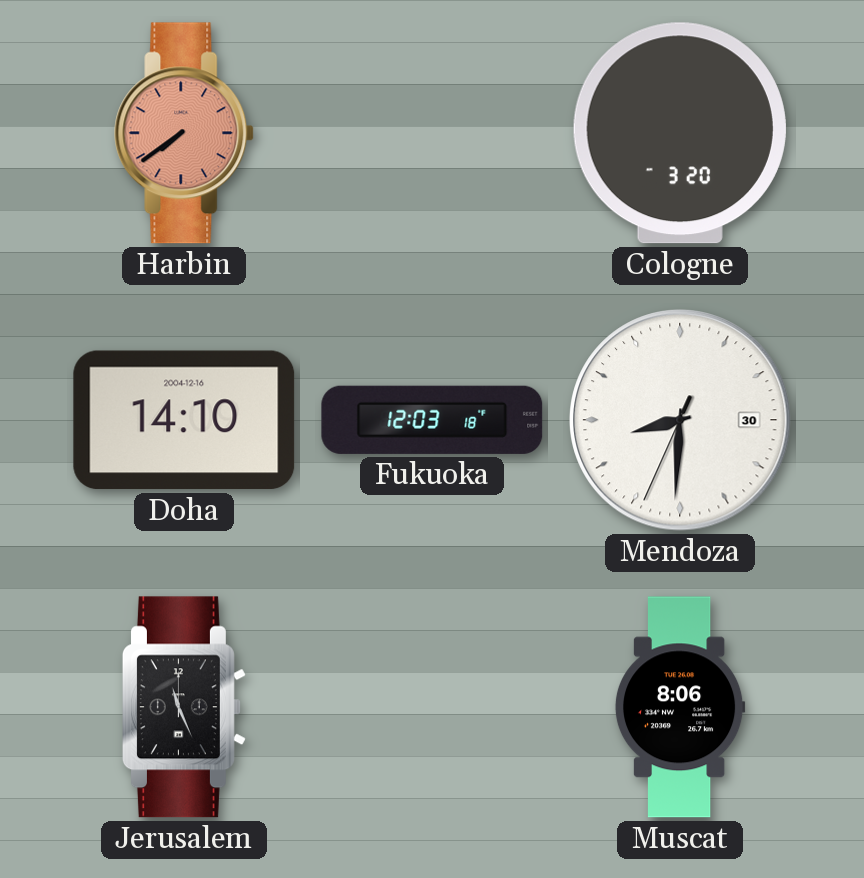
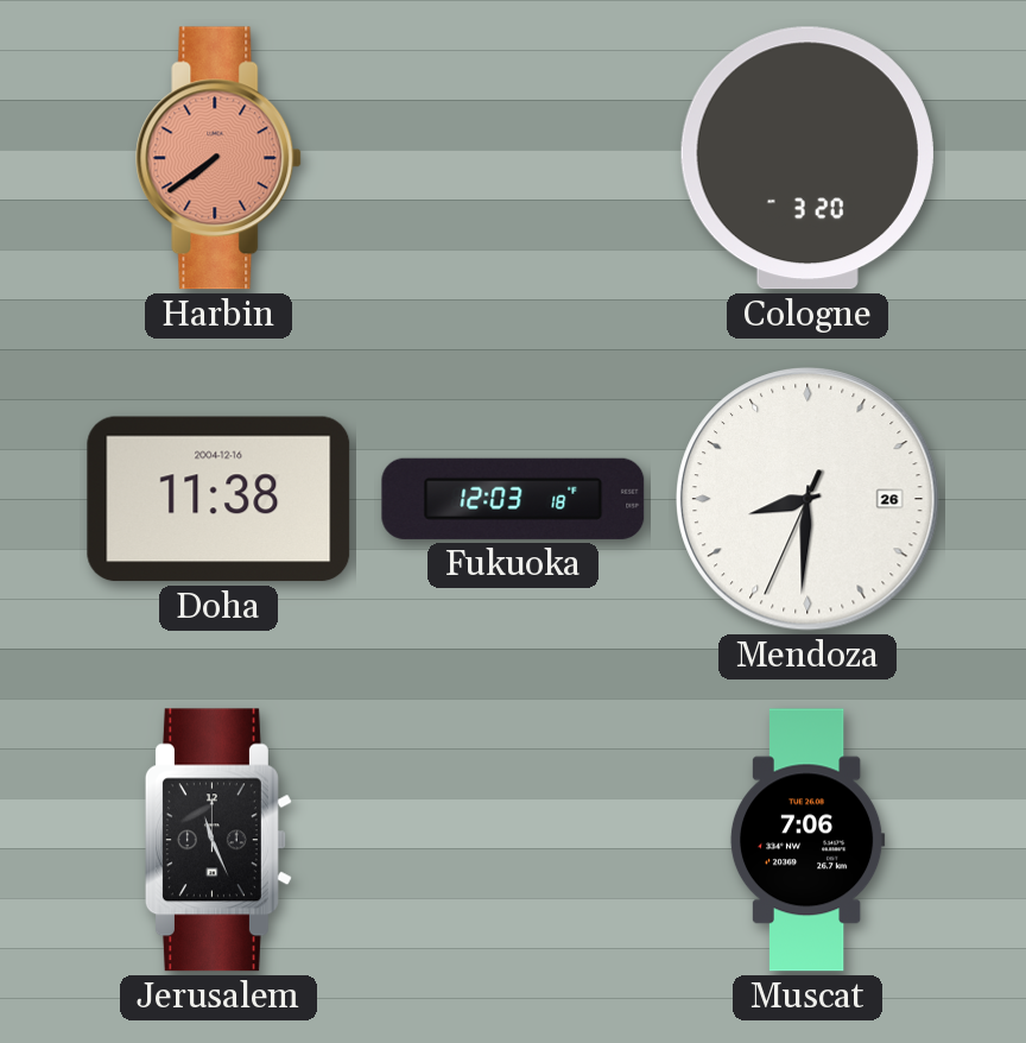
Doha: 14:10 -> 11:38 (218, 499)
Mendoza date: 30 -> 26 (807, 499)
Muscat: 8:06 -> 7:06 (807, 840)
